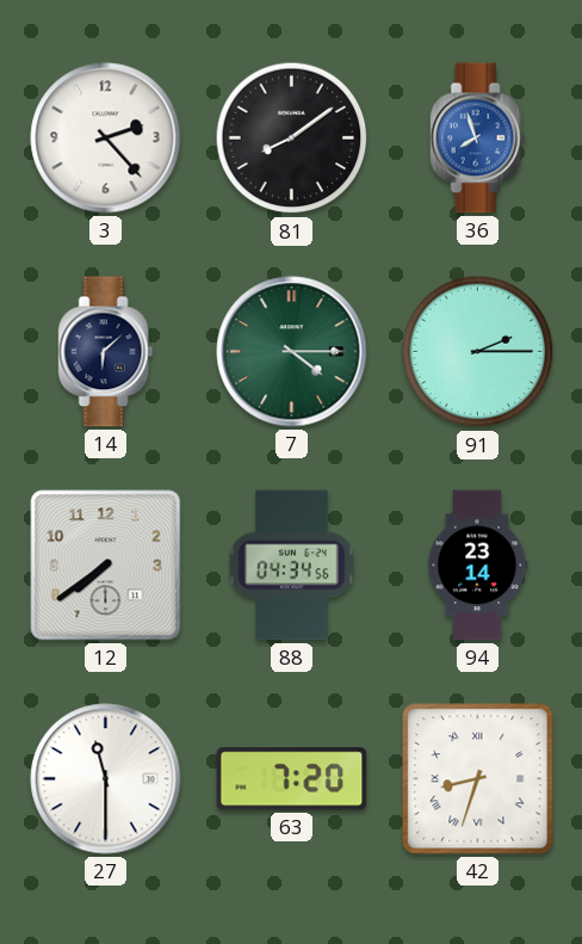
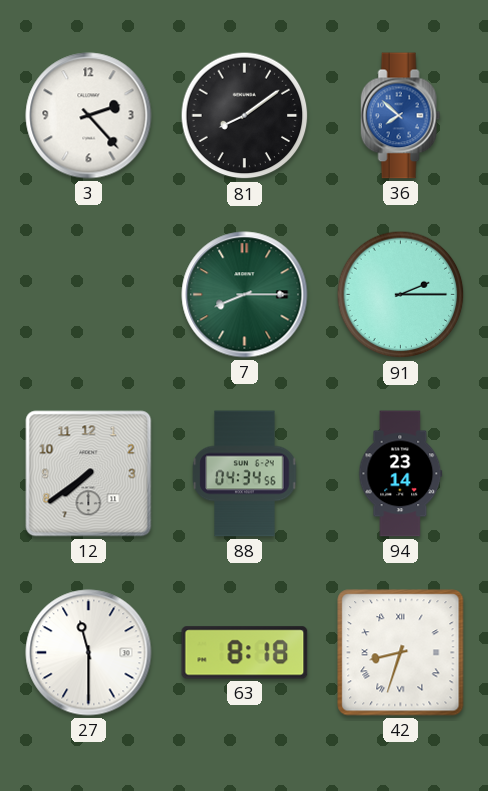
36: 7:57 -> 7:52 (401, 116)
14: 6:08 -> none (106, 352)
7: 4:15 -> 8:15 (245, 295)
63: 7:20 -> 8:18 (245, 653)
